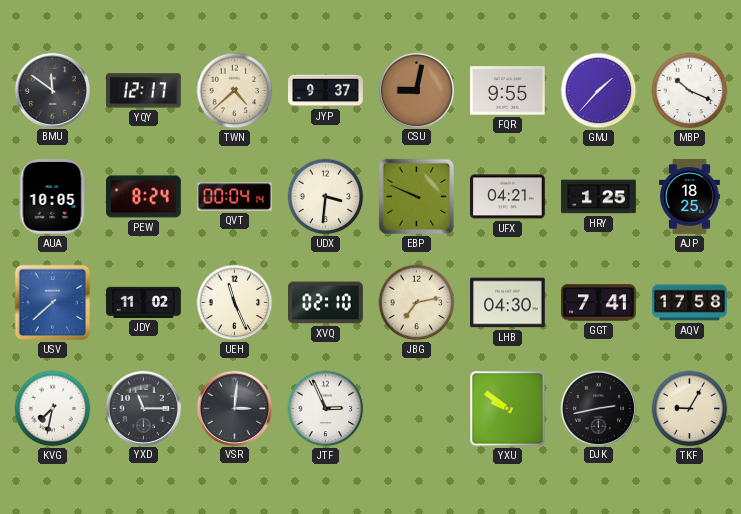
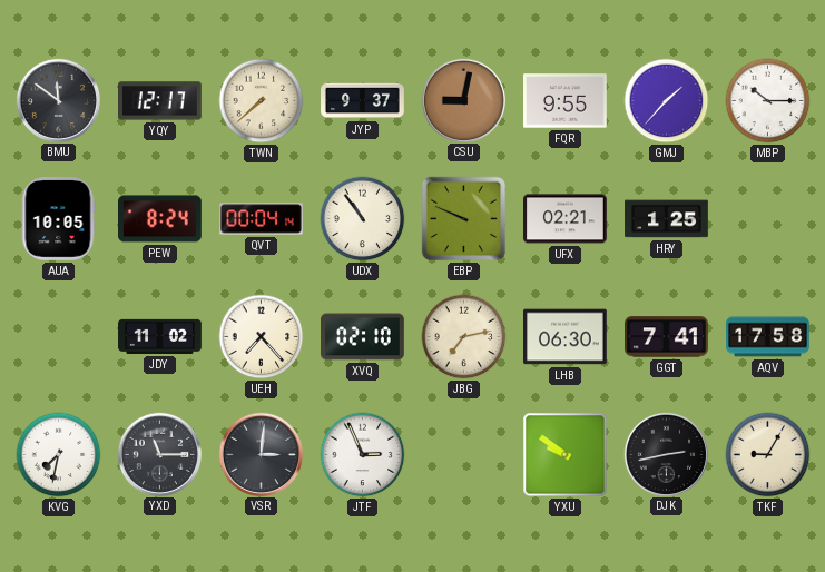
TWN: 4:38 -> 7:38 (262, 101)
MBP: 10:19 -> 10:15 (768, 101)
UDX: 3:31 -> 10:54 (363, 219)
UFX: 04:21 -> 02:21 (566, 219)
AJP: 18:25 -> none (689, 197)
USV: 7:38 -> none (53, 303)
UEH: 11:26 -> 7:23 (262, 337)
LHB: 04:30 -> 06:30 (566, 337)
